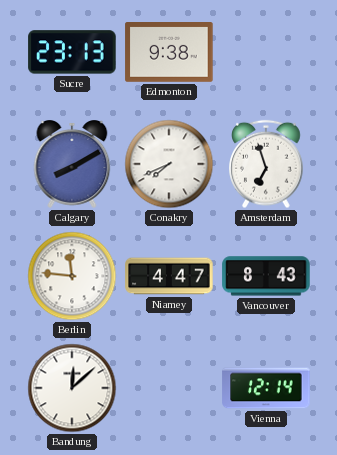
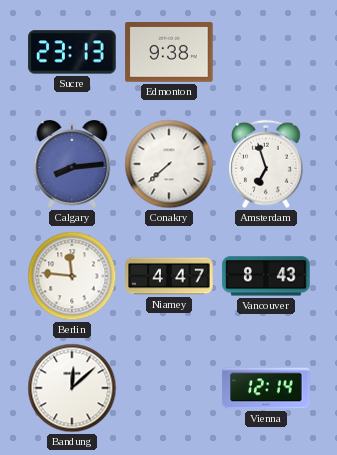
Calgary: 8:10 -> 8:14 (72, 165)
Conakry: 7:41 -> 7:38 (169, 164)
